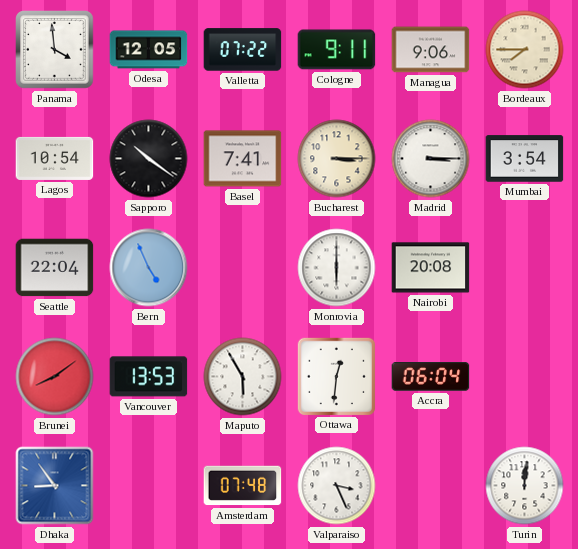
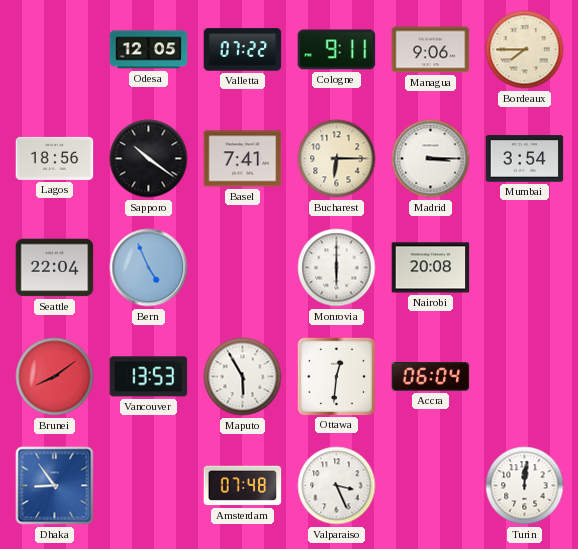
Panama: 3:59 -> none (55, 50)
Lagos: 10:54 -> 18:56 (55, 158)
Bucharest: 3:15 -> 6:15 (337, 159)
